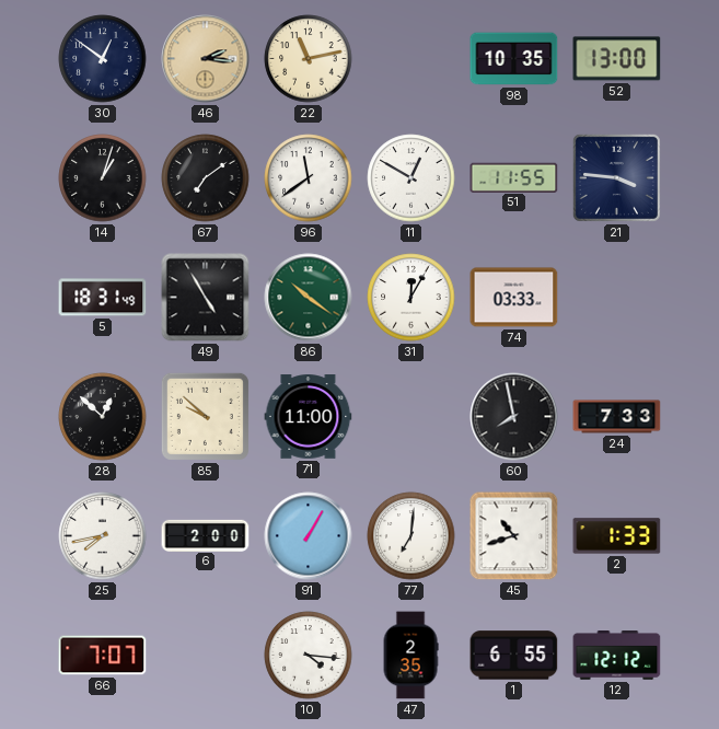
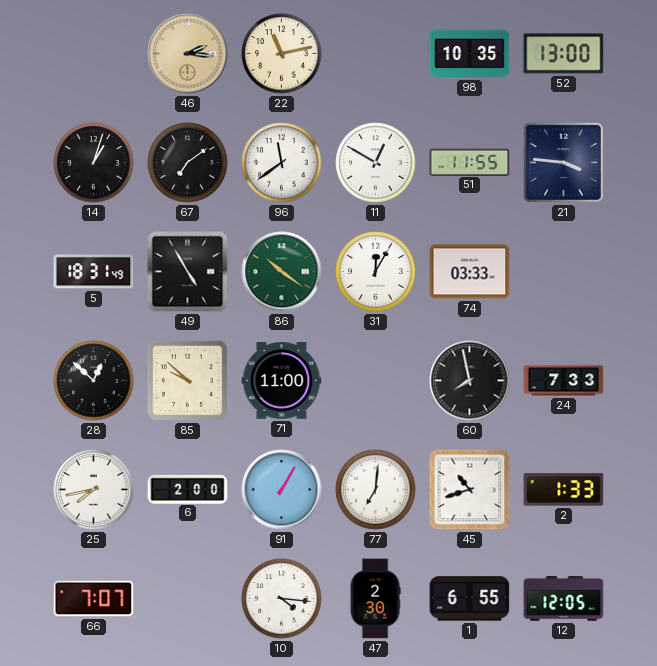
30: 12:51 -> none (103, 59)
47: 2:35 -> 2:30 (375, 599)
12: 12:12 -> 12:05 (564, 599)
